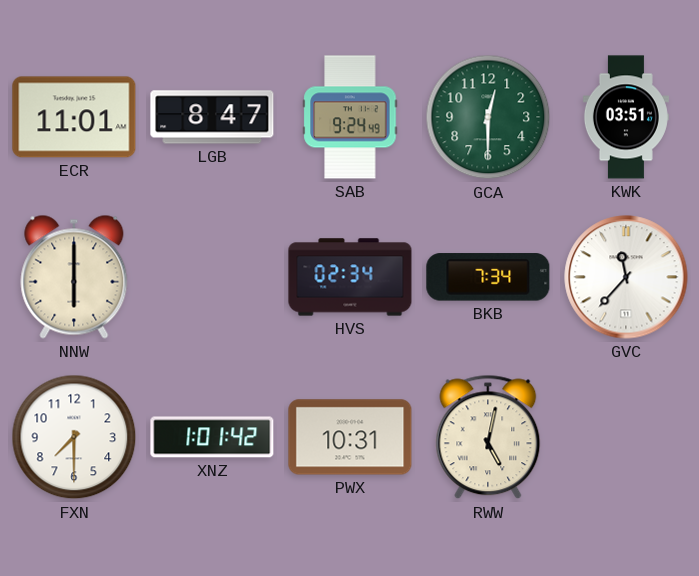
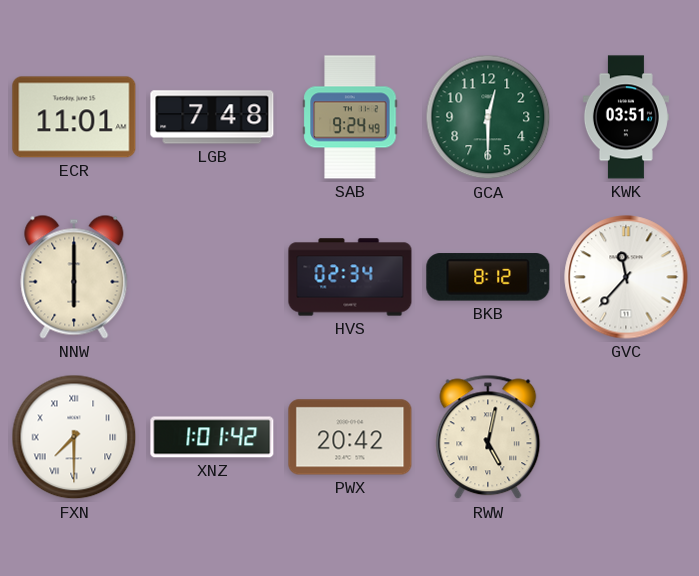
LGB: 8:47 -> 7:48 (212, 117)
BKB: 7:34 -> 8:12 (488, 277)
FXN numerals: Arabic -> Roman (74, 437)
PWX: 10:31 -> 20:42 (350, 437)
